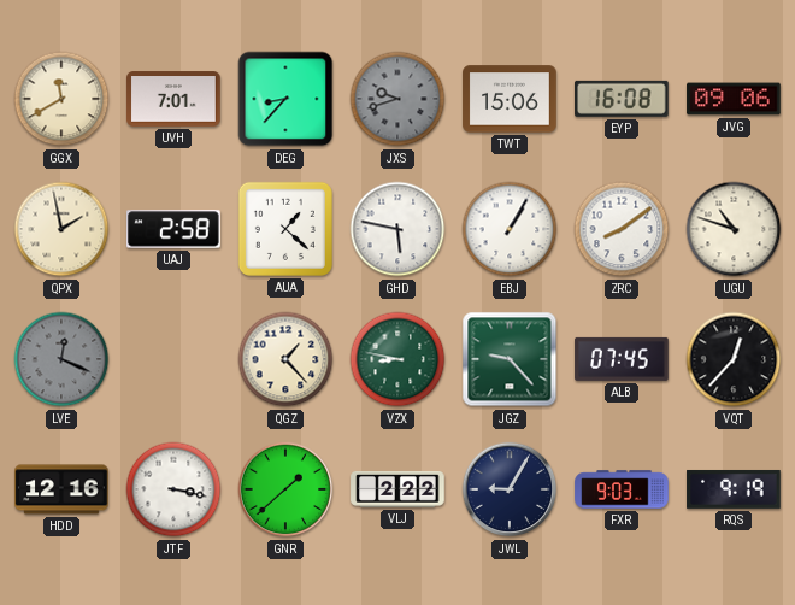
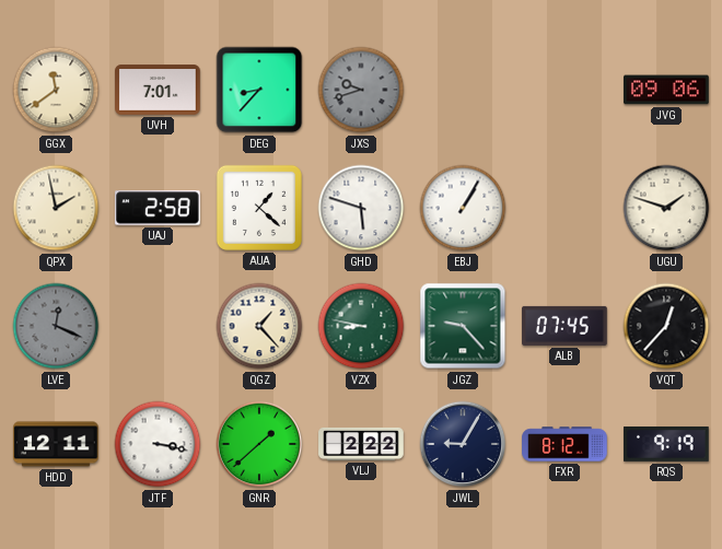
GGX: 11:40 -> 11:39 (56, 90)
TWT: 15:06 -> none (510, 99)
EYP: 16:08 -> none (623, 99)
GHD: 5:47 -> 5:48 (361, 208)
ZRC: 8:09 -> none (622, 229)
UGU: 10:48 -> 1:48 (666, 208)
HDD: 12:16 -> 12:11 (56, 444)
FXR: 9:03 -> 8:12 (564, 444)
